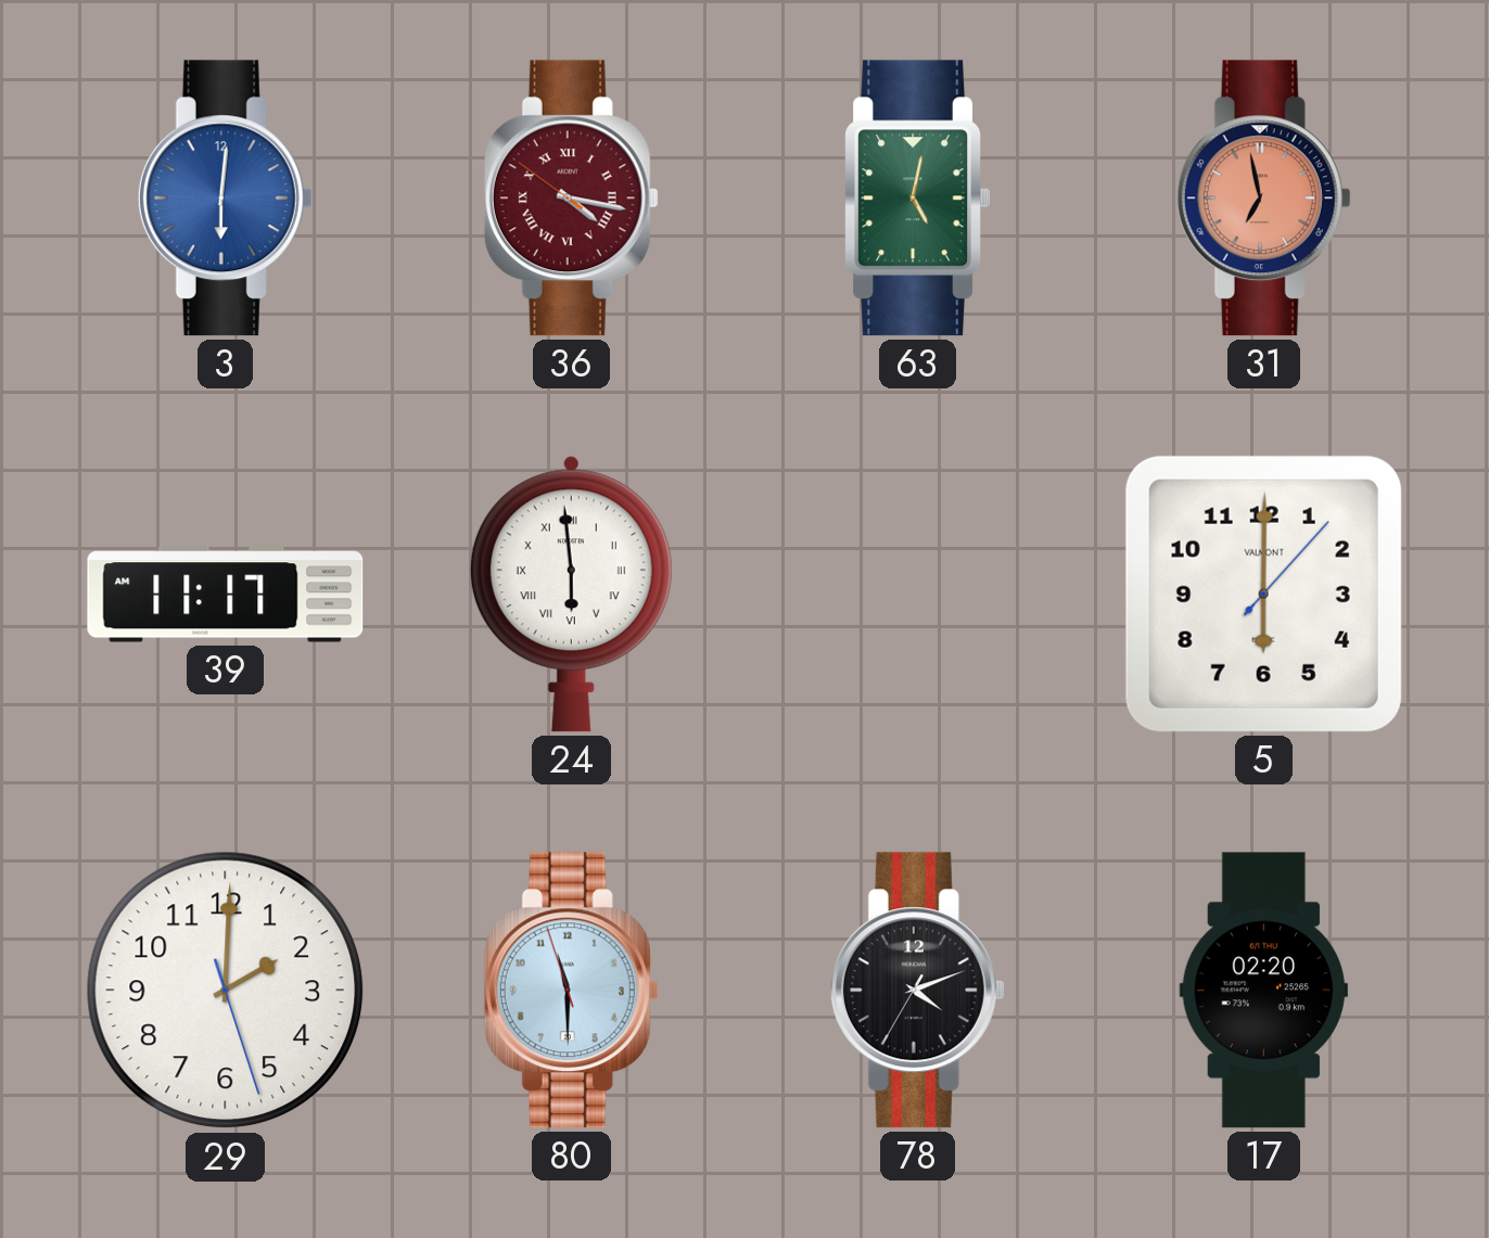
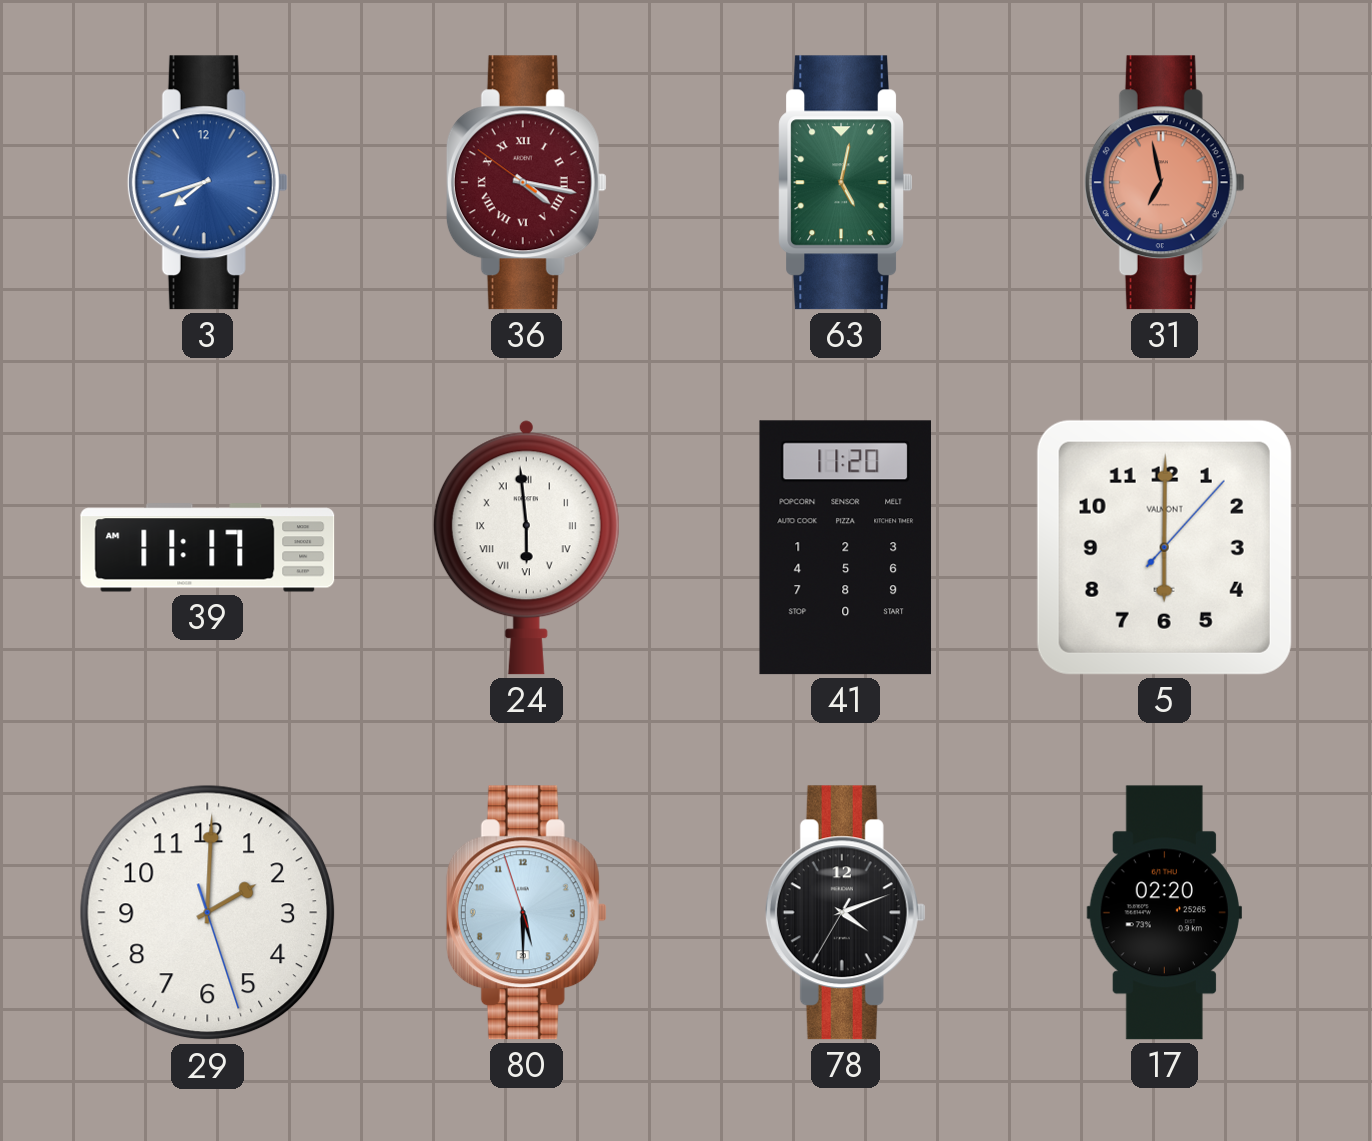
3: 6:01 -> 7:42 (207, 183)
41: none -> 11:20 (845, 548)
80: 11:29 -> 5:29 (526, 913)
